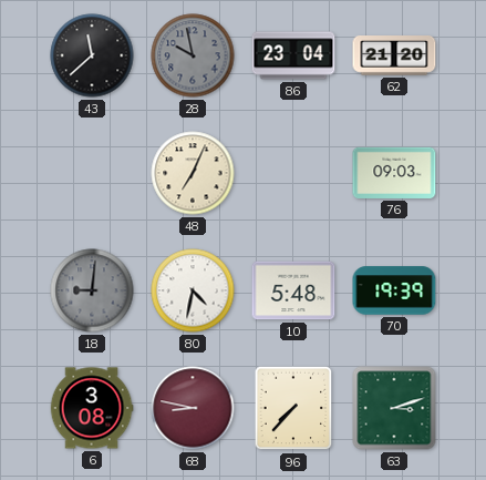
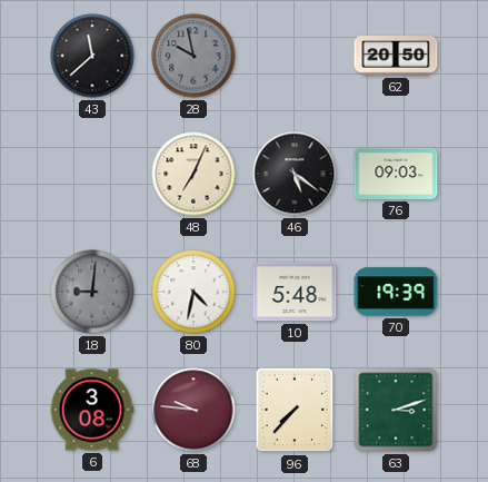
86: 23:04 -> none (293, 55)
62: 21:20 -> 20:50 (396, 56)
46: none -> 5:21 (295, 174)
68: 8:47 -> 9:46 (193, 410)
